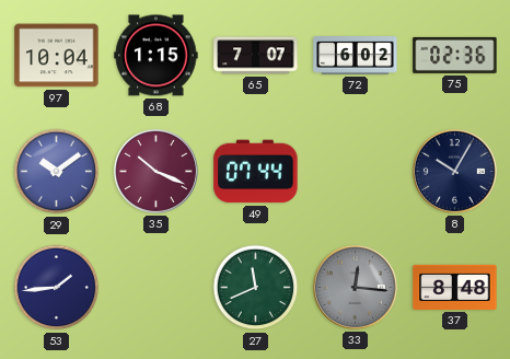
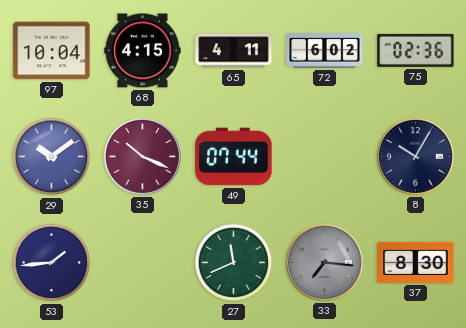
68: 1:15 -> 4:15 (143, 51)
65: 7:07 -> 4:11 (234, 51)
33: 12:16 -> 7:16 (324, 262)
37: 8:48 -> 8:30 (416, 262)
